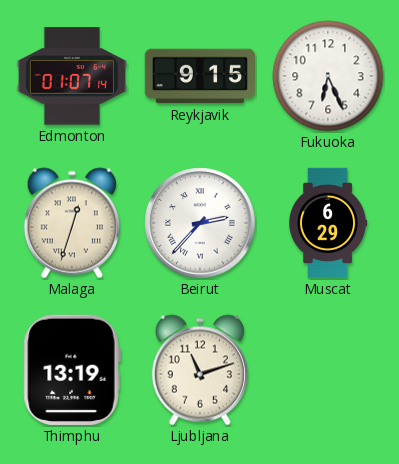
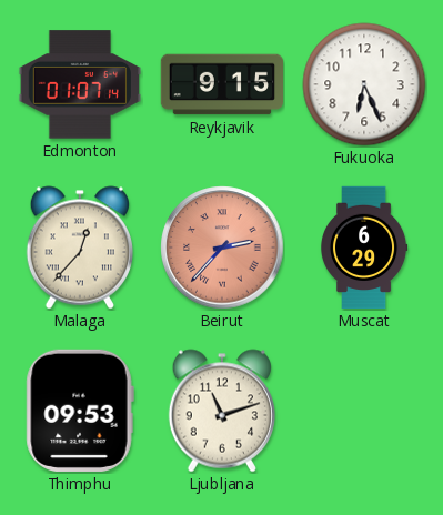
Malaga: 12:33 -> 12:37 (80, 248)
Beirut dial: white -> salmon (222, 248)
Thimphu: 13:19 -> 09:53 (80, 411)
